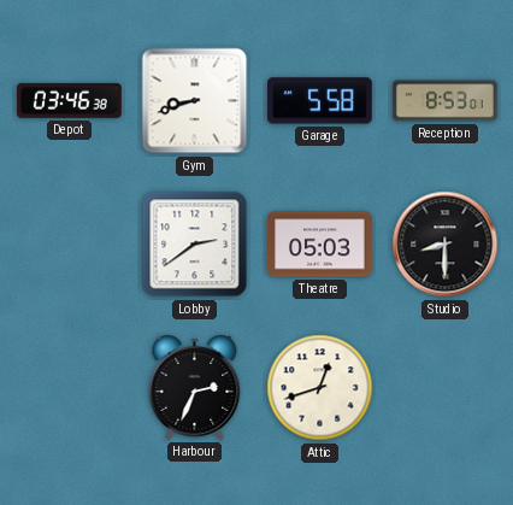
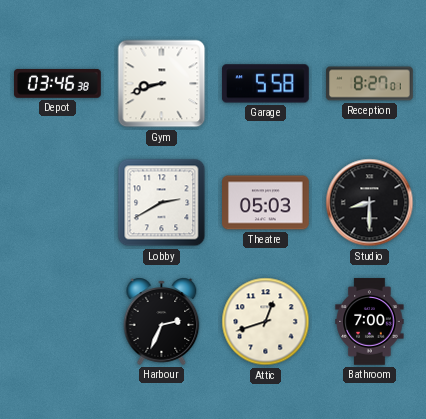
Reception: 8:53 -> 8:27 (370, 84)
Lobby: 2:39 -> 2:40 (162, 203)
Bathroom: none -> 7:00 (370, 322)
